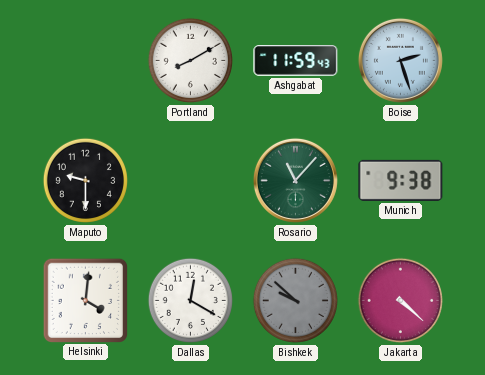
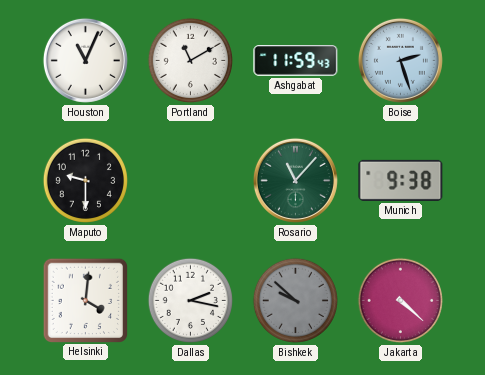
Houston: none -> 11:04 (85, 60)
Portland: 8:10 -> 11:10 (190, 60)
Dallas: 12:20 -> 2:17 (190, 300)
